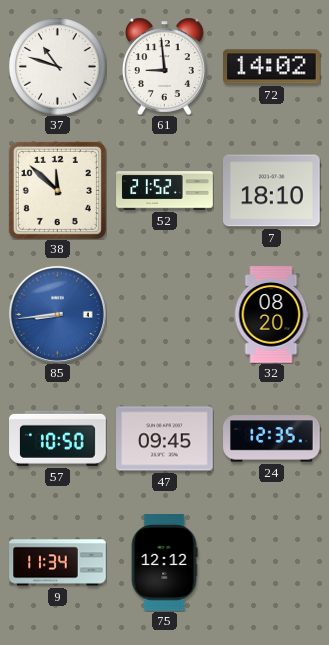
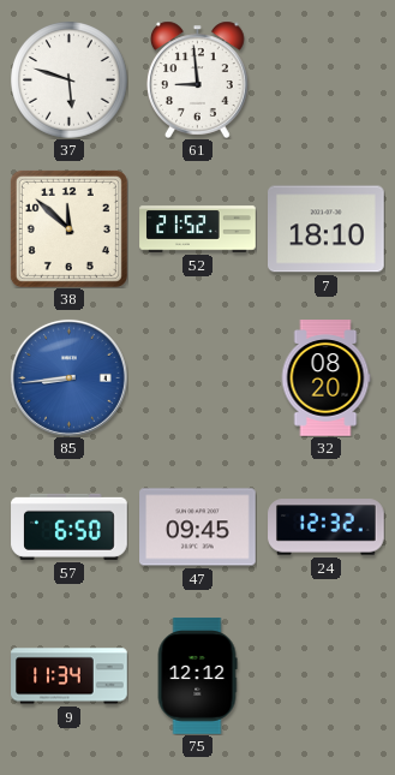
37: 10:48 -> 5:48 (70, 81)
72: 14:02 -> none (272, 67)
57: 10:50 -> 6:50 (70, 526)
24: 12:35 -> 12:32 (327, 527)
